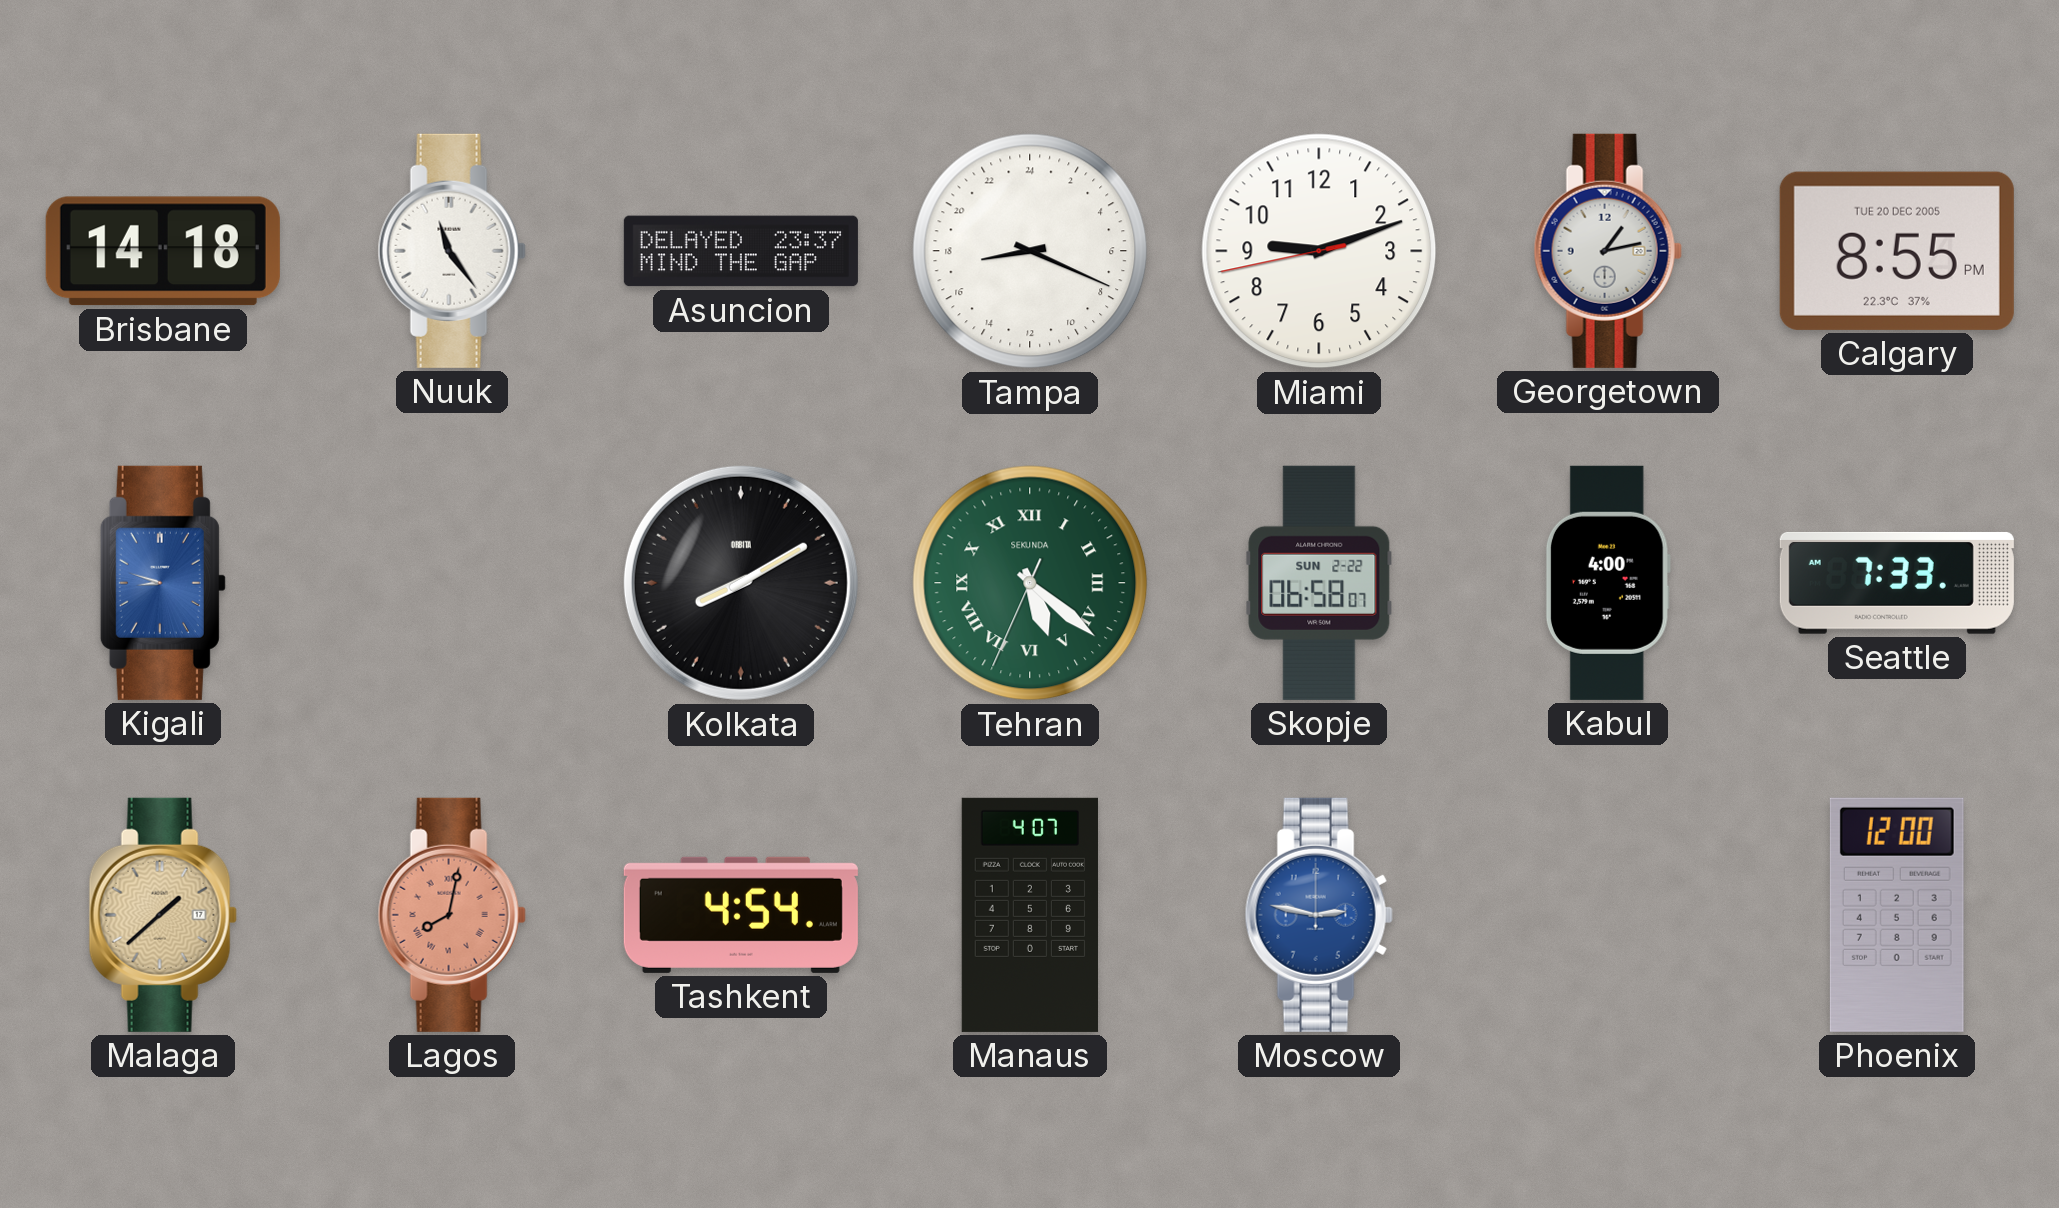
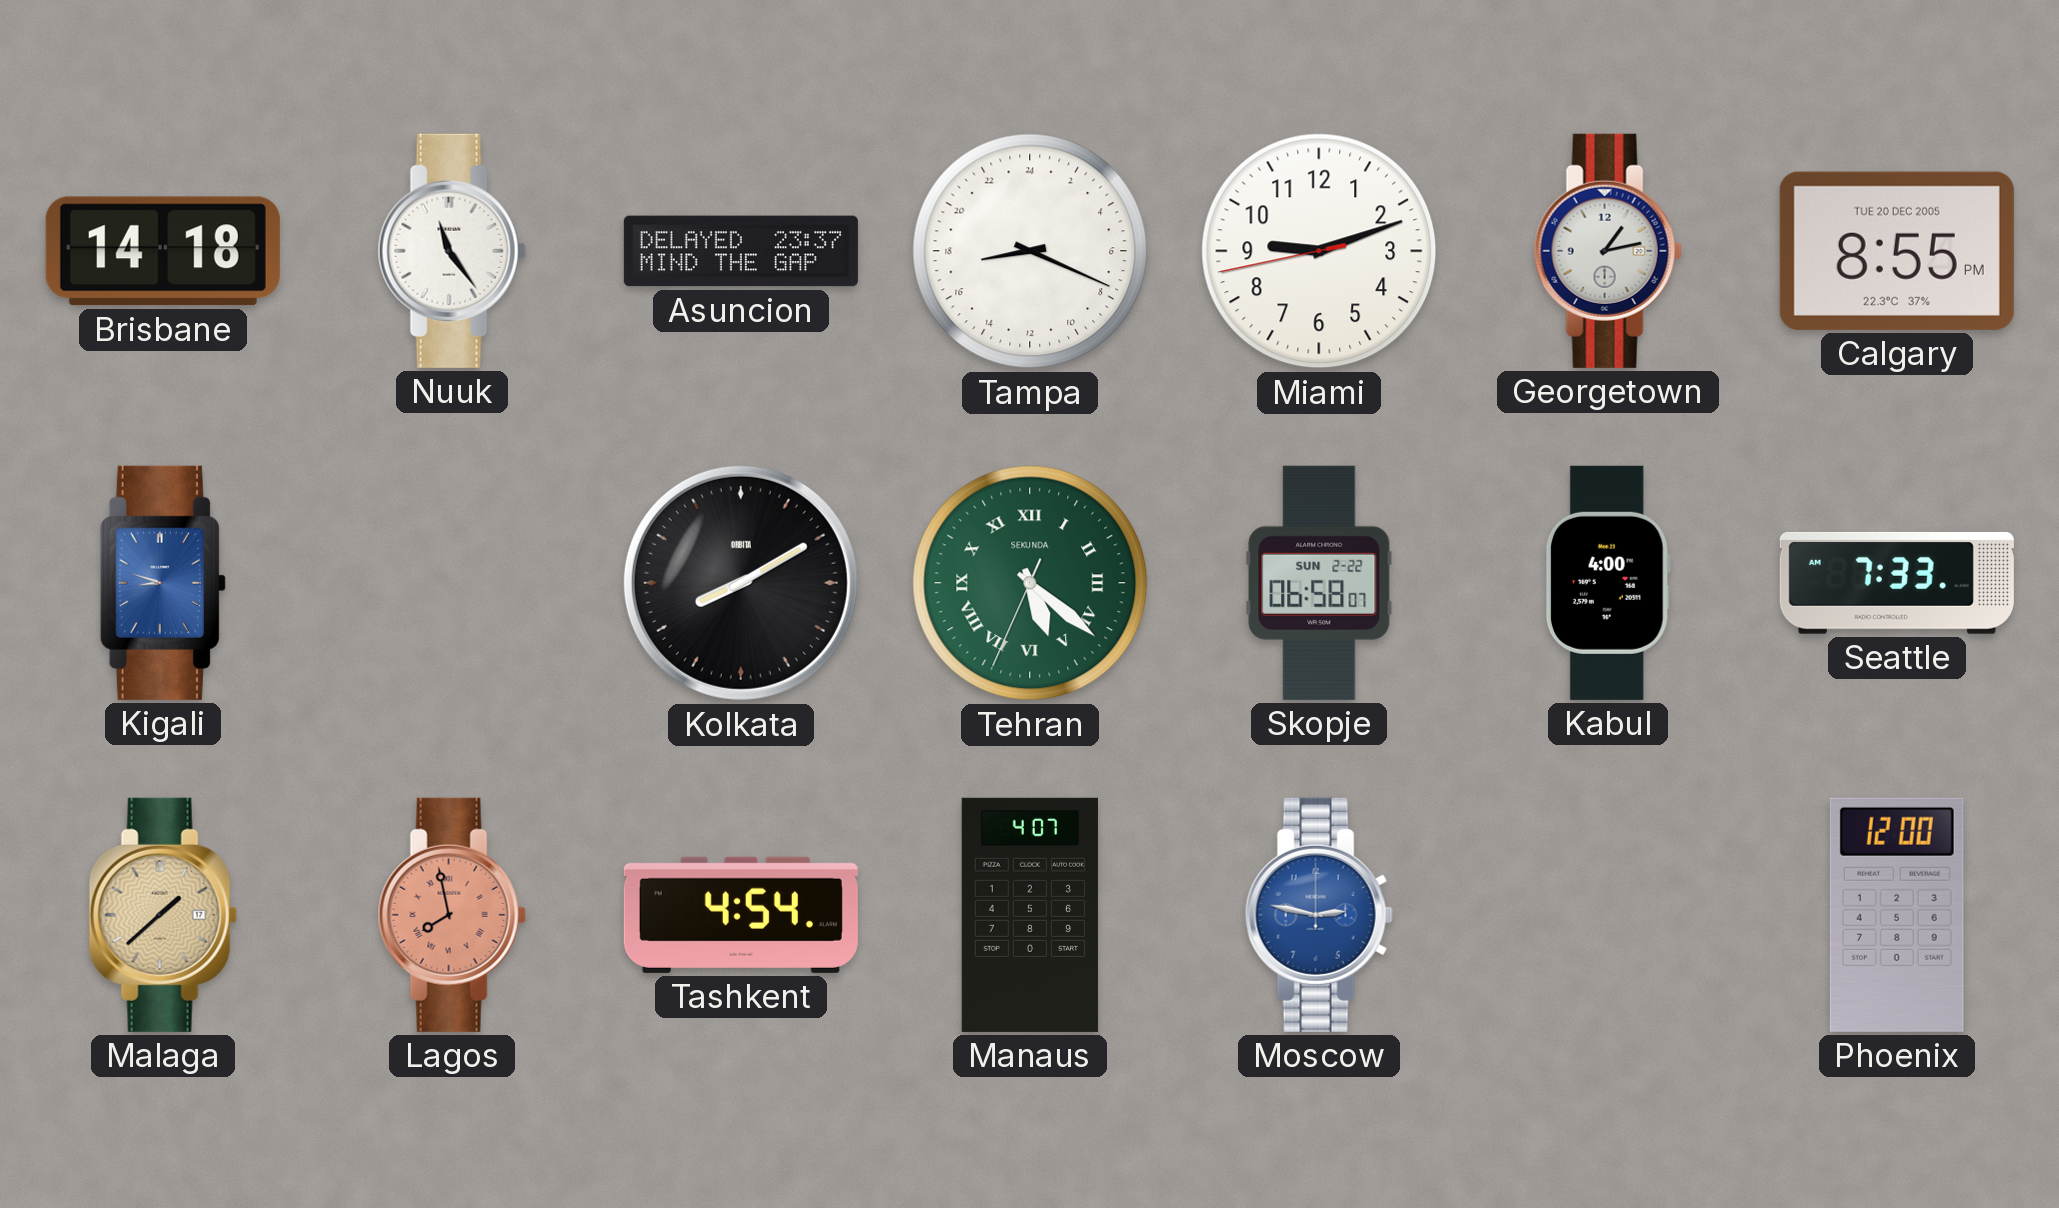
Lagos: 8:02 -> 7:58 (452, 915)
